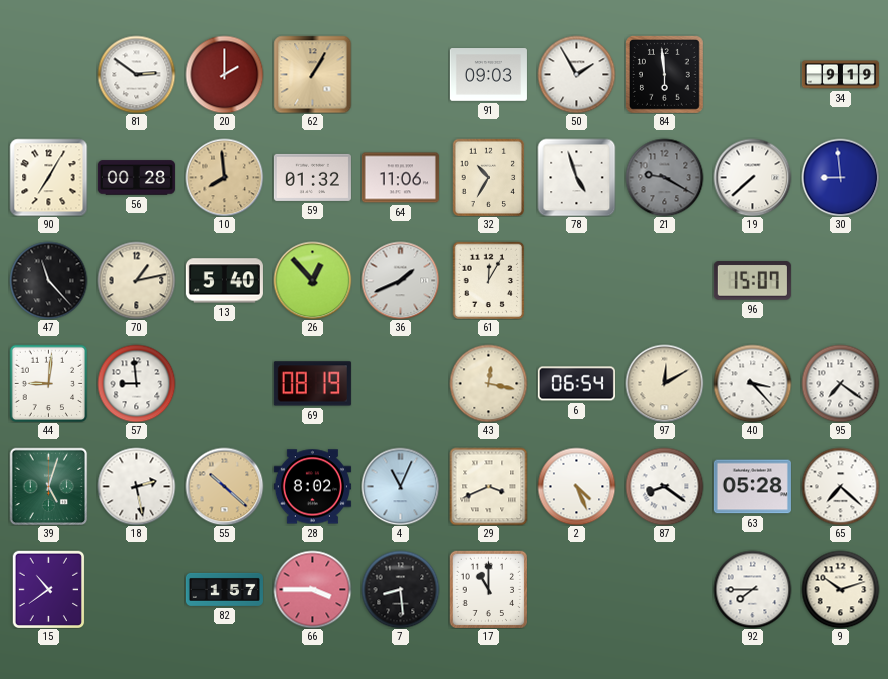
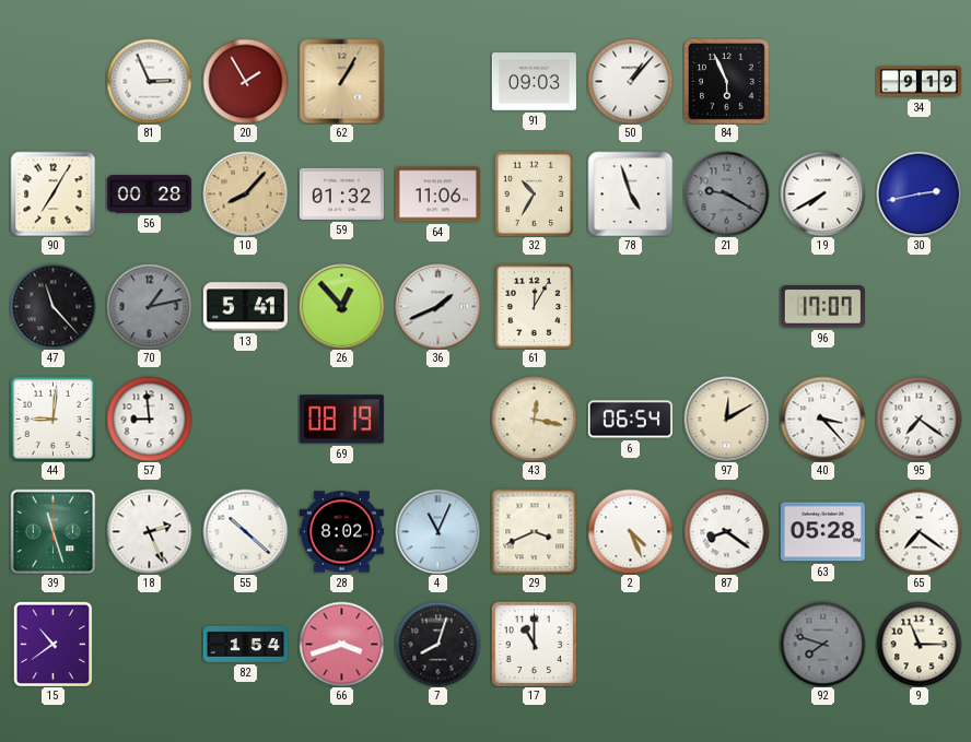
81: 2:51 -> 2:56 (149, 81)
20: 2:00 -> 1:55 (245, 81)
50: 1:55 -> 1:07 (630, 81)
84: 5:59 -> 5:56 (727, 82)
10: 7:59 -> 8:07 (245, 193)
19: 7:38 -> 7:40 (822, 193)
30: 8:59 -> 2:43 (919, 193)
70 dial: cream -> grey (149, 306)
13: 5:40 -> 5:41 (245, 307)
96: 15:07 -> 17:07 (822, 307)
39: 5:03 -> 11:27 (52, 531)
18: 2:28 -> 2:26 (149, 531)
55 dial: champagne -> white (245, 531)
65: 7:22 -> 7:21 (919, 531)
82: 1:57 -> 1:54 (245, 644)
66: 3:45 -> 3:42 (341, 644)
7: 8:29 -> 8:03 (437, 644)
92: 7:45 -> 7:48 (822, 644)
92 dial: white -> grey (822, 644)
9: 10:12 -> 11:15 (919, 644)
